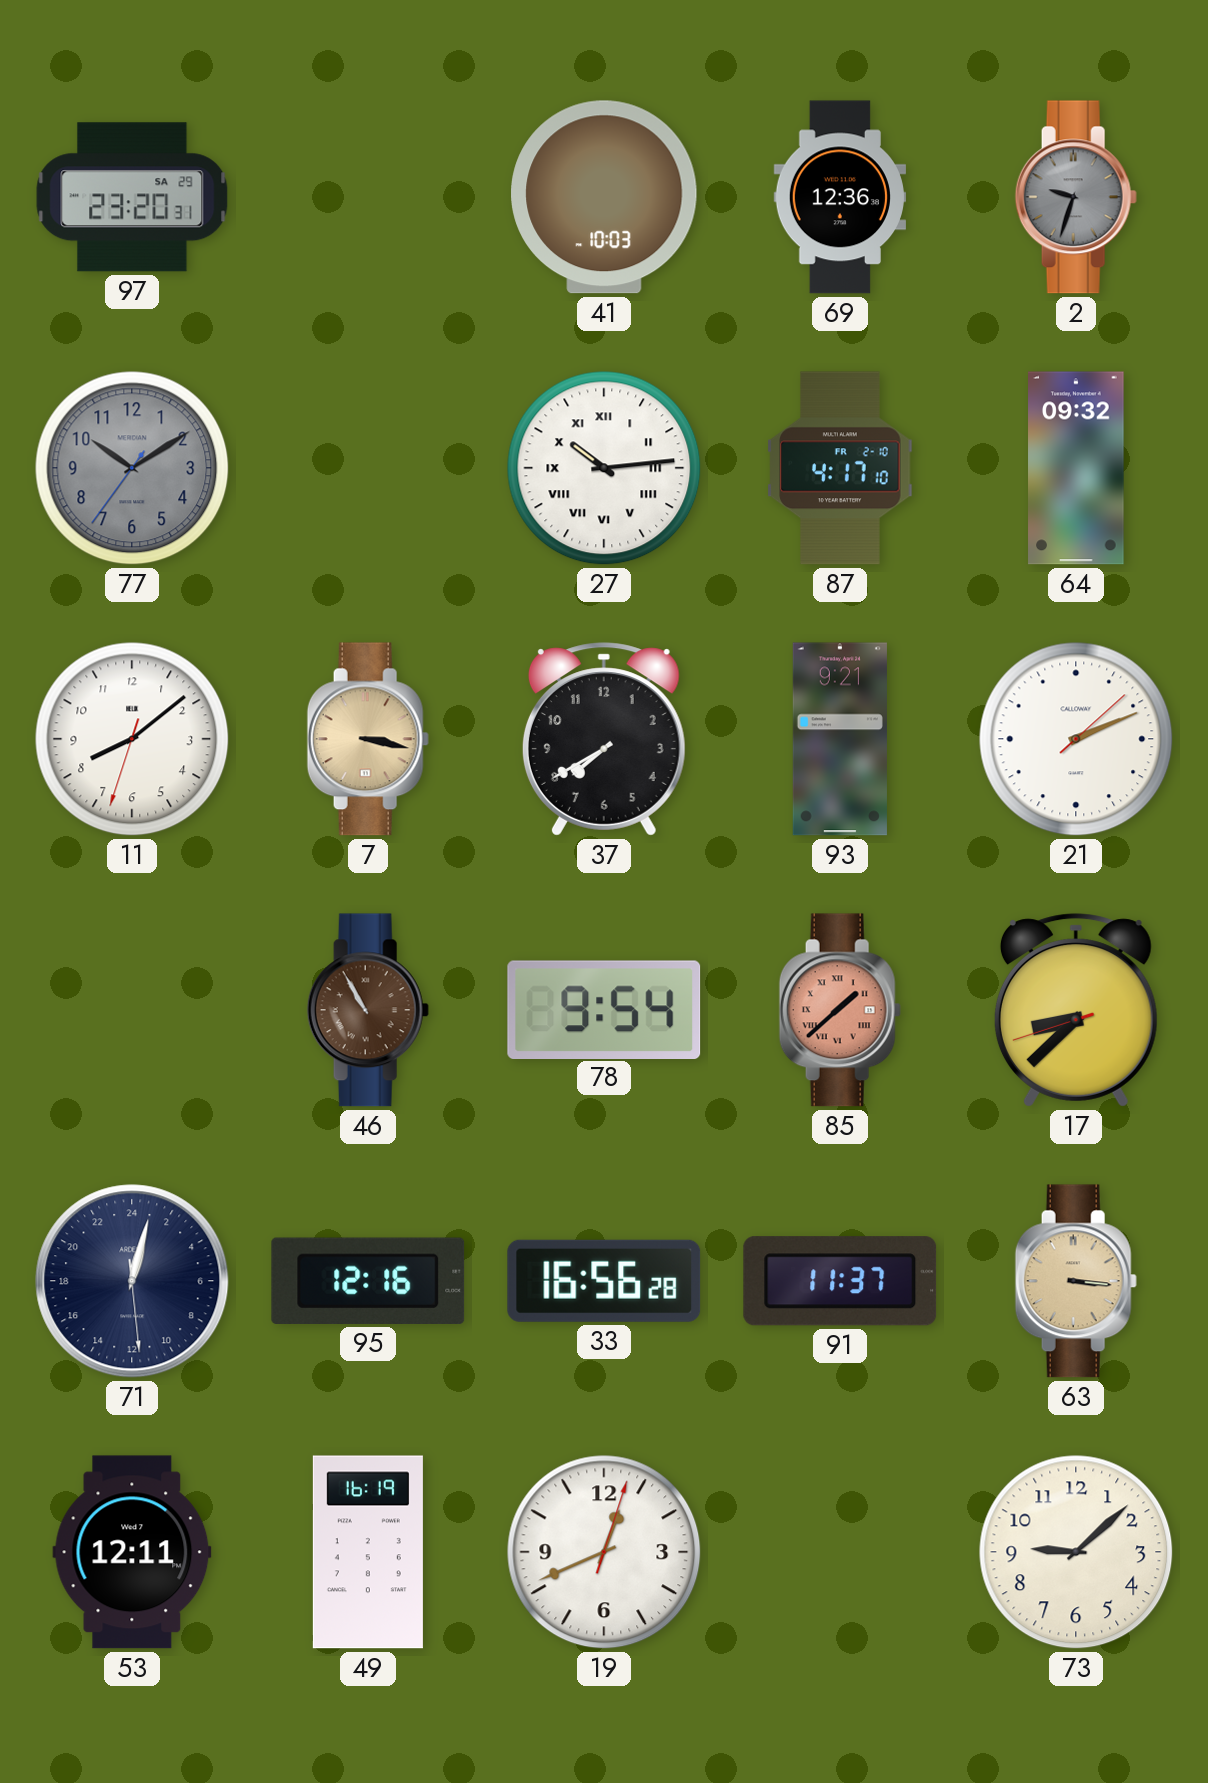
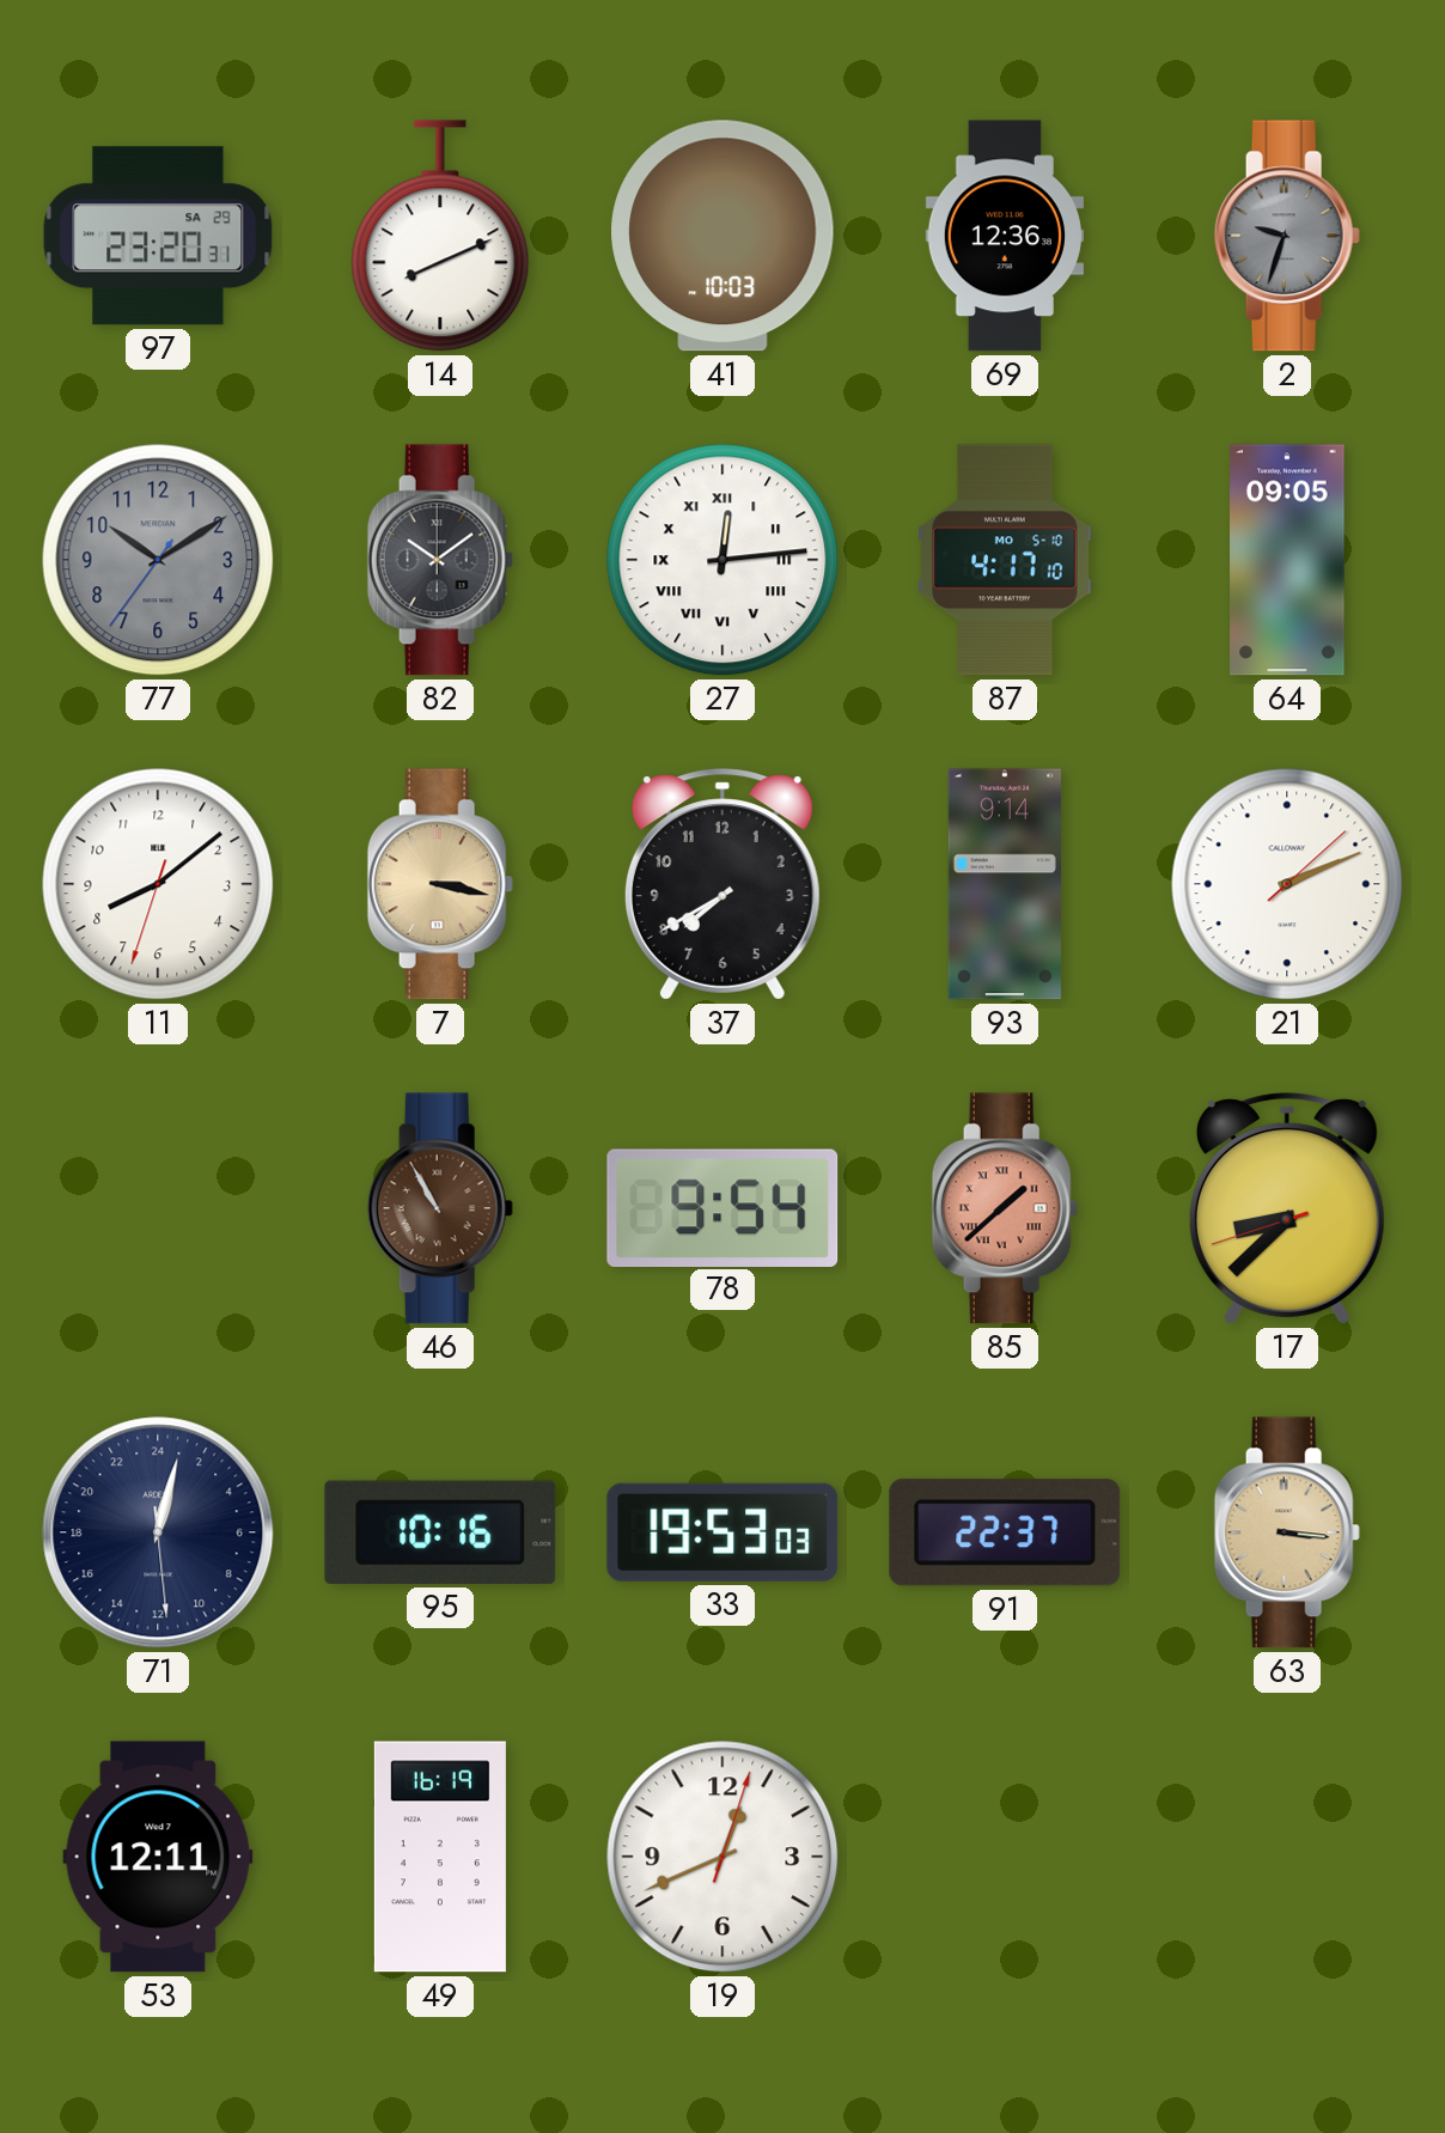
14: none -> 8:11 (440, 236)
82: none -> 10:09 (440, 560)
27: 10:14 -> 12:14 (722, 560)
87 date: FR 2-10 -> MO 5-10 (1005, 560)
64: 09:32 -> 09:05 (1287, 560)
93: 9:21 -> 9:14 (1005, 884)
95: 12:16 -> 10:16 (440, 1532)
33: 16:56 -> 19:53 (722, 1532)
91: 11:37 -> 22:37 (1005, 1532)
73: 9:08 -> none (1076, 1552)
